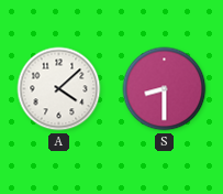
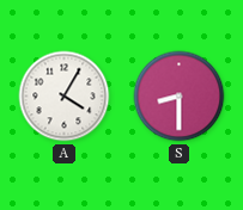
A: 4:08 -> 4:05 (65, 97)
